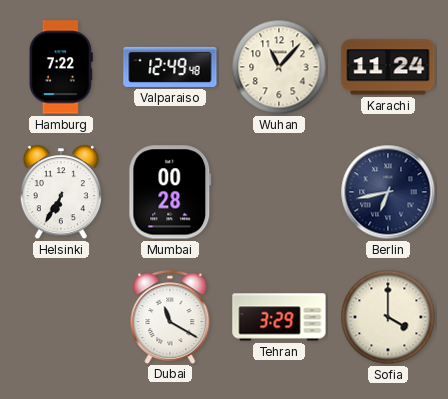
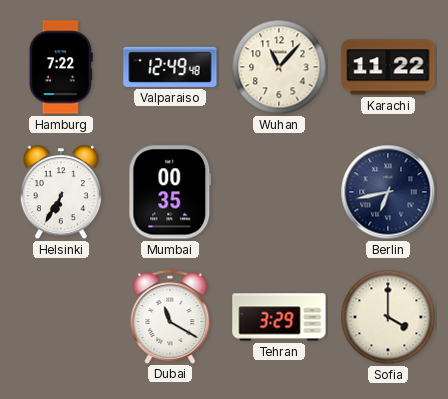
Karachi: 11:24 -> 11:22 (388, 67)
Mumbai: 00:28 -> 00:35 (170, 192)
